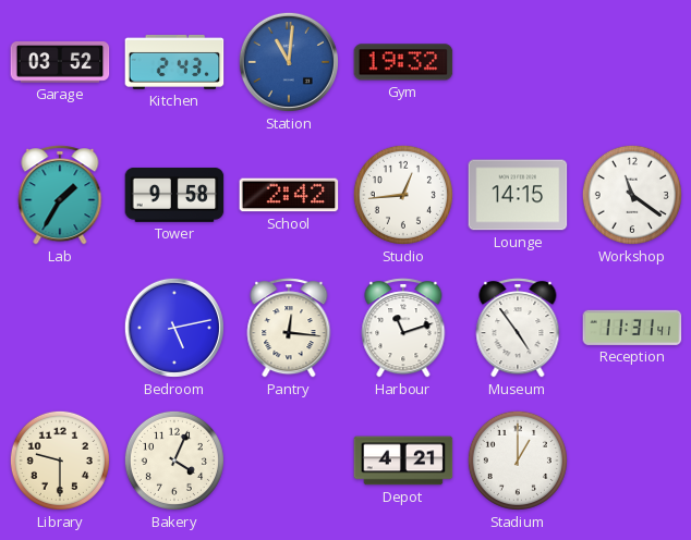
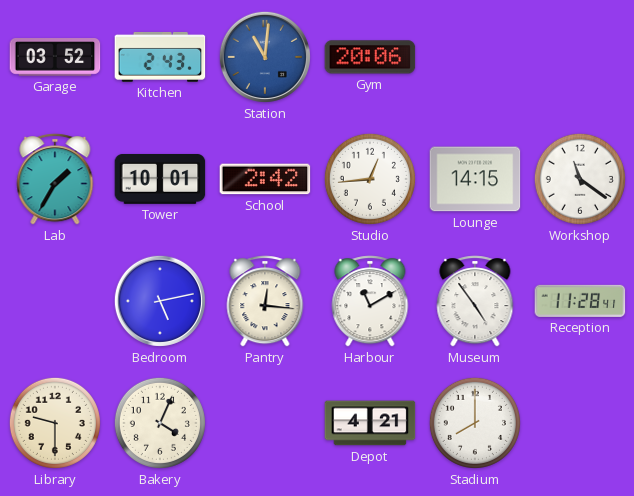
Gym: 19:32 -> 20:06 (370, 57)
Tower: 9:58 -> 10:01 (160, 179)
Harbour: 11:12 -> 11:10 (370, 301)
Reception: 11:31 -> 11:28 (580, 301)
Stadium: 1:00 -> 8:00 (475, 423)
